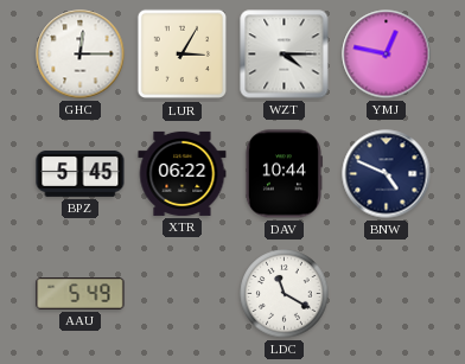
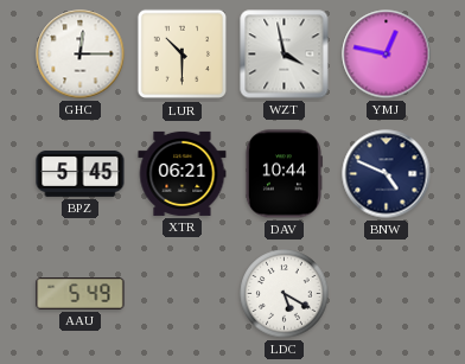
LUR: 3:05 -> 10:30 (183, 55)
WZT: 4:15 -> 3:58 (285, 55)
XTR: 06:22 -> 06:21 (183, 173)
LDC: 11:20 -> 5:20 (285, 294)
